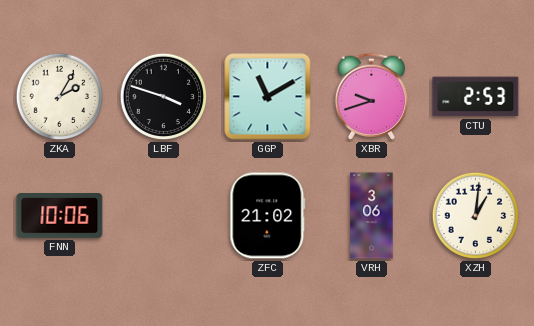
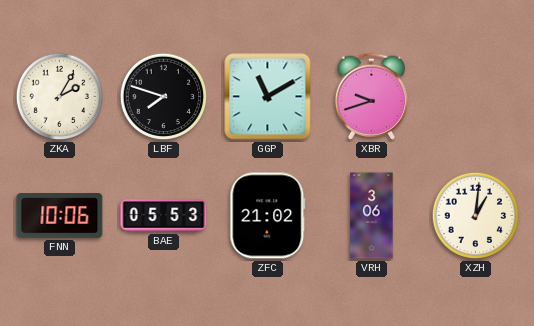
LBF: 3:48 -> 7:48 (164, 97)
CTU: 2:53 -> none (476, 97)
BAE: none -> 05:53 (164, 216)
